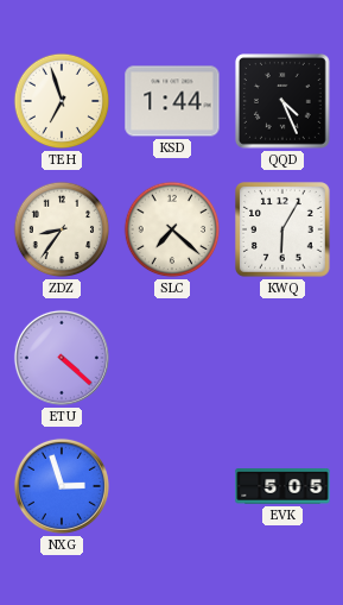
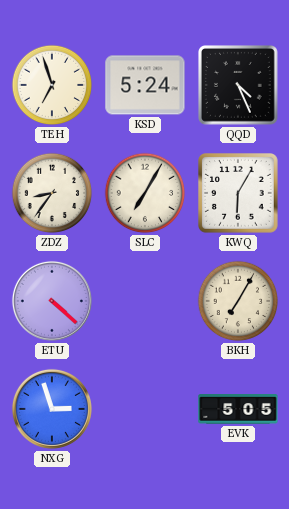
KSD: 1:44 -> 5:24 (145, 85)
SLC: 7:22 -> 7:05 (145, 193)
BKH: none -> 7:05 (238, 301)
